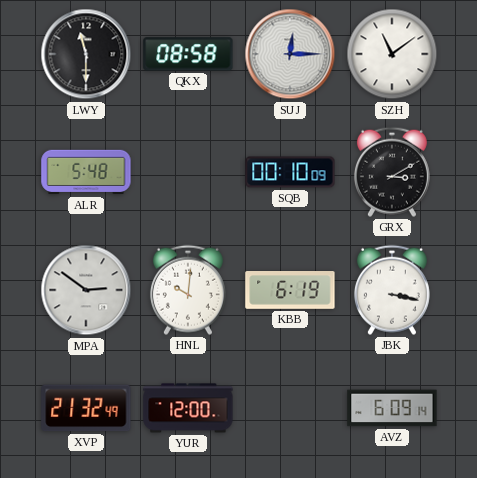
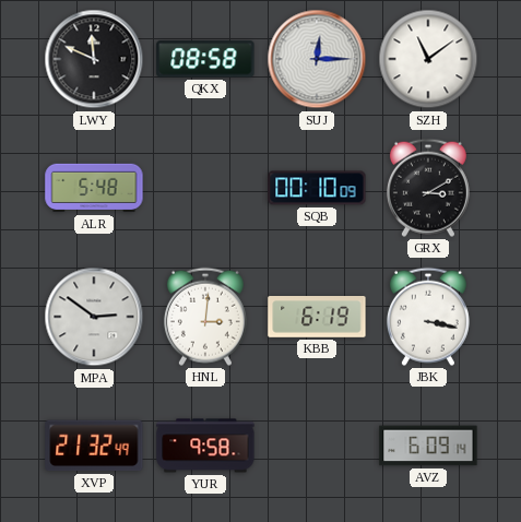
LWY: 11:30 -> 11:49 (94, 59)
HNL: 10:01 -> 3:01 (205, 317)
YUR: 12:00 -> 9:58 (205, 446)
